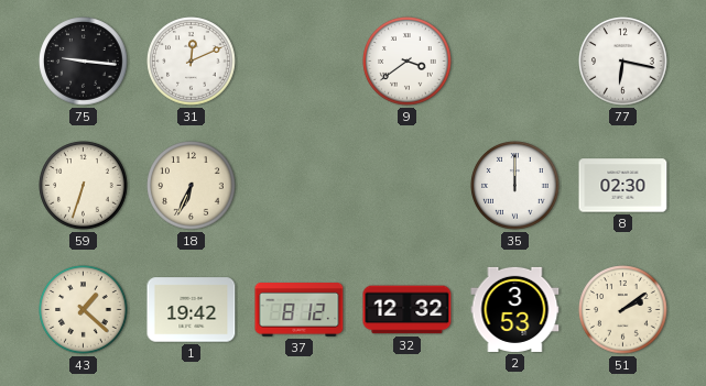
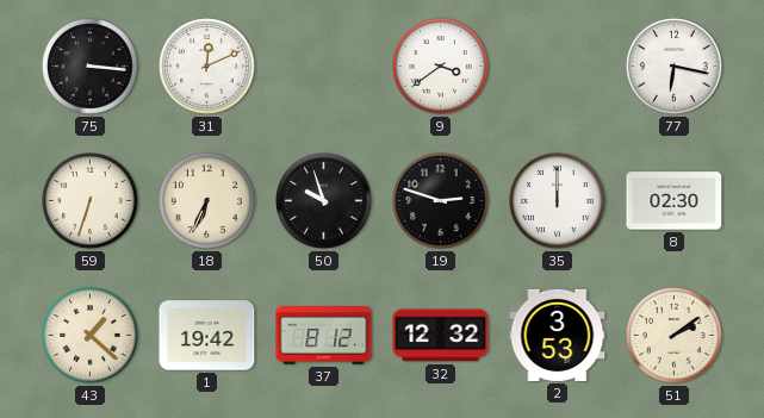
75: 9:16 -> 3:16 (91, 67)
50: none -> 9:57 (324, 201)
19: none -> 2:48 (441, 201)
